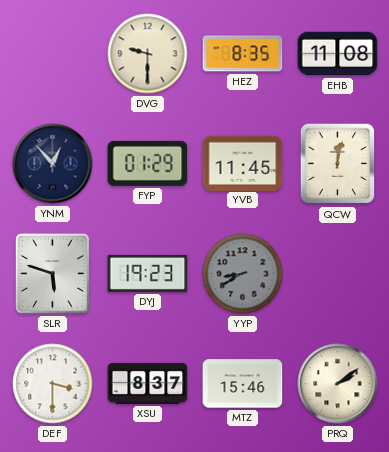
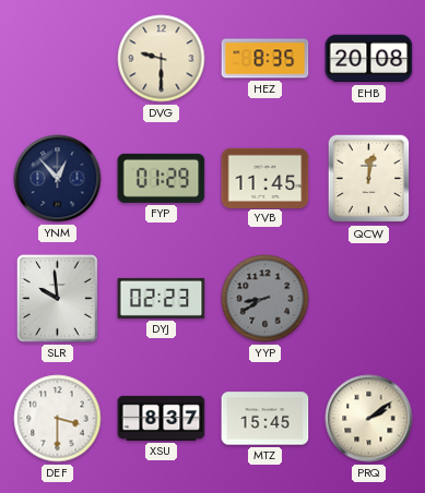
EHB: 11:08 -> 20:08 (369, 59)
SLR: 5:48 -> 9:59 (57, 298)
DYJ: 19:23 -> 02:23 (162, 298)
MTZ: 15:46 -> 15:45 (265, 419)
